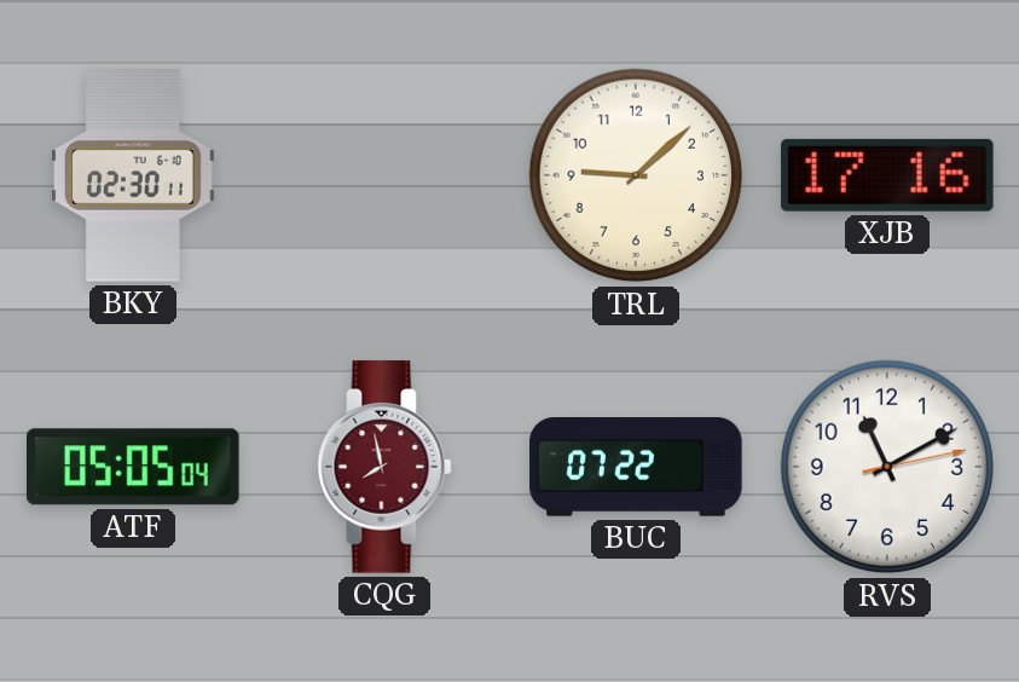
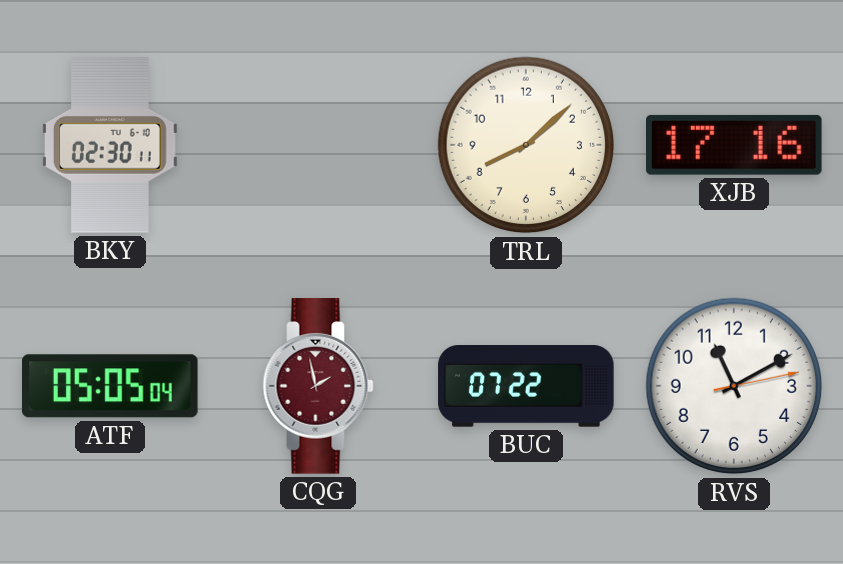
TRL: 9:08 -> 8:08 (526, 145)
CQG: 7:58 -> 1:58 (318, 386)
